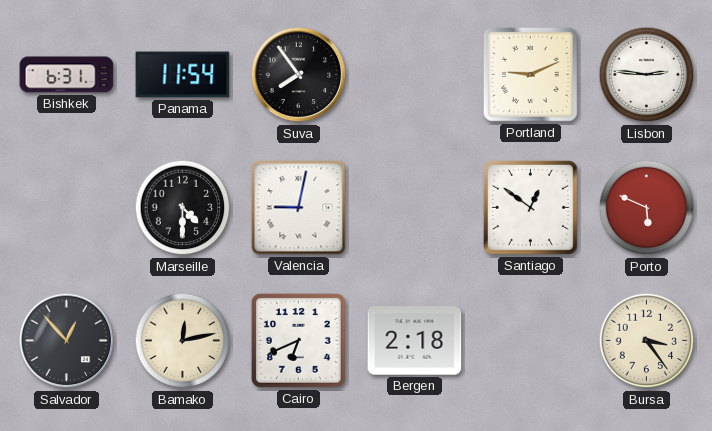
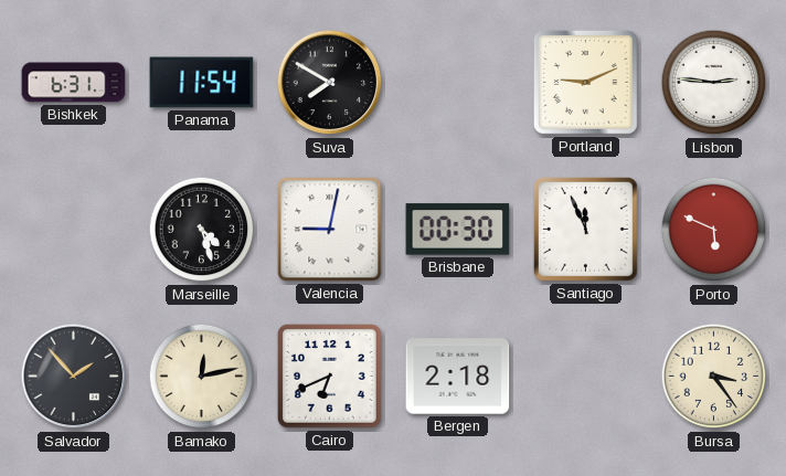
Suva: 7:54 -> 7:50 (330, 83)
Marseille: 4:30 -> 4:27 (202, 230)
Brisbane: none -> 00:30 (458, 230)
Santiago: 12:51 -> 11:56 (585, 229)
Salvador: 12:53 -> 1:53 (74, 377)
